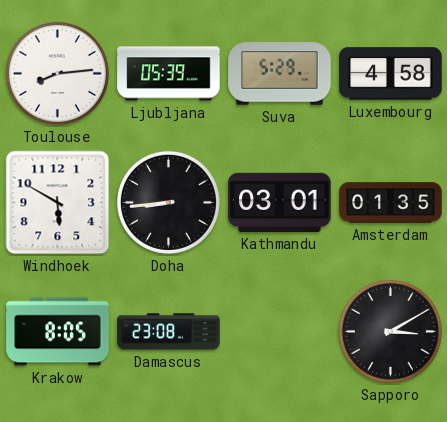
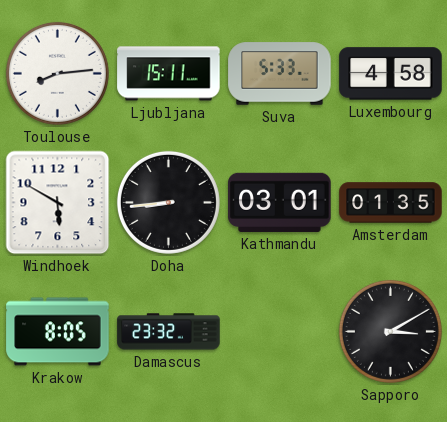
Ljubljana: 05:39 -> 15:11 (169, 74)
Suva: 5:29 -> 5:33 (280, 74)
Damascus: 23:08 -> 23:32 (169, 332)
